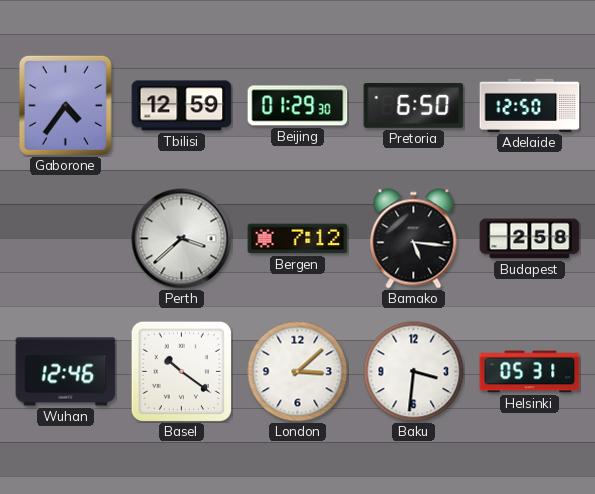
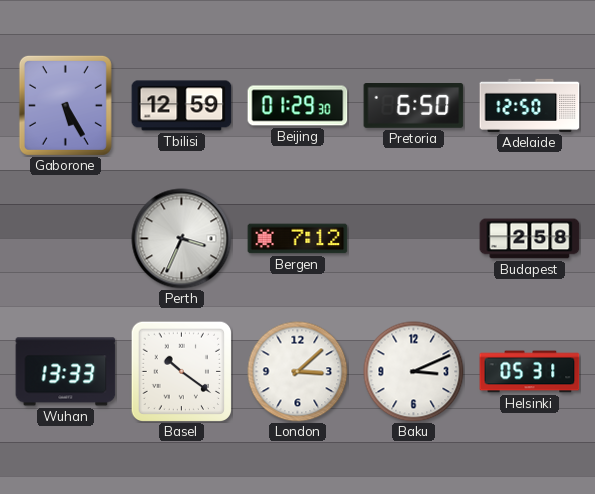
Gaborone: 4:36 -> 5:25 (65, 105)
Perth: 3:38 -> 3:34 (182, 239)
Bamako: 5:16 -> none (414, 239)
Wuhan: 12:46 -> 13:33 (66, 372)
Baku: 3:31 -> 3:11 (414, 372)
